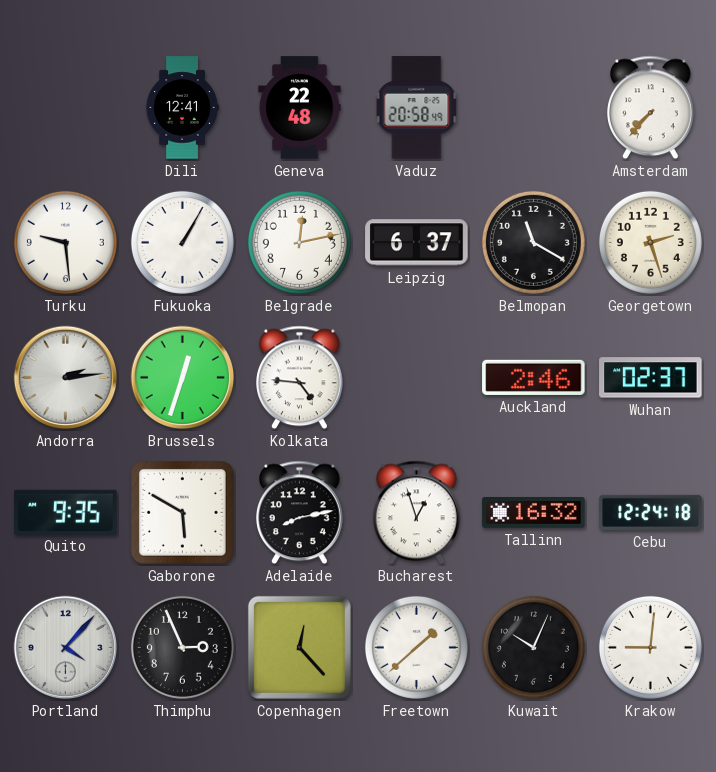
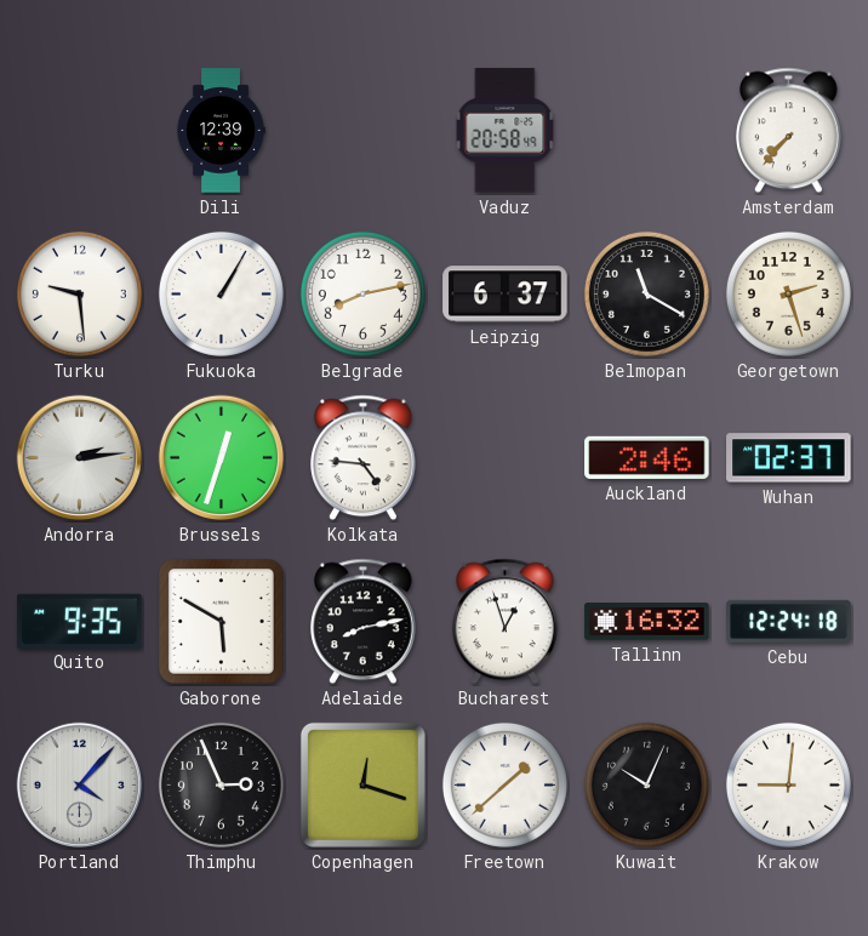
Dili: 12:41 -> 12:39 (221, 131)
Geneva: 22:48 -> none (300, 108)
Belgrade: 12:13 -> 8:13 (362, 293)
Copenhagen: 12:23 -> 12:18 (362, 784)
